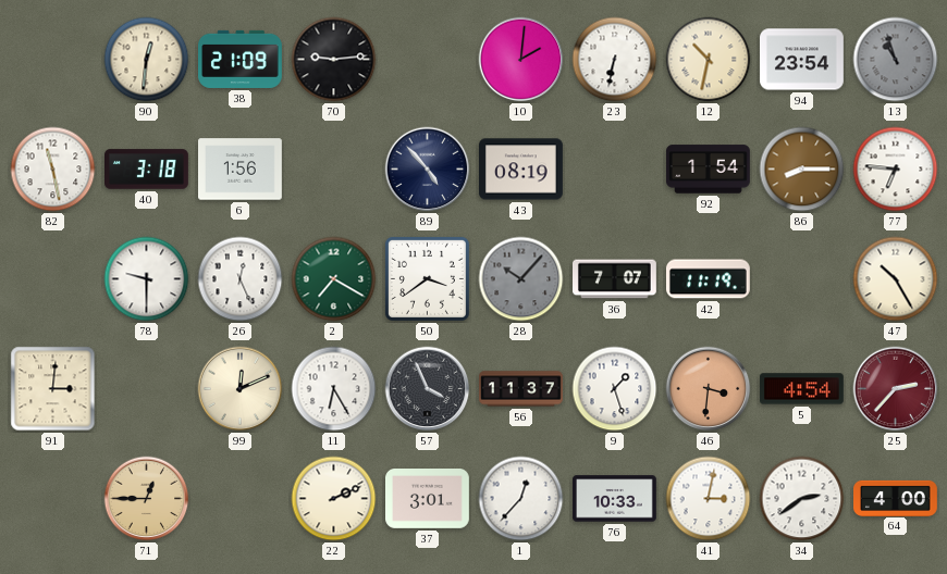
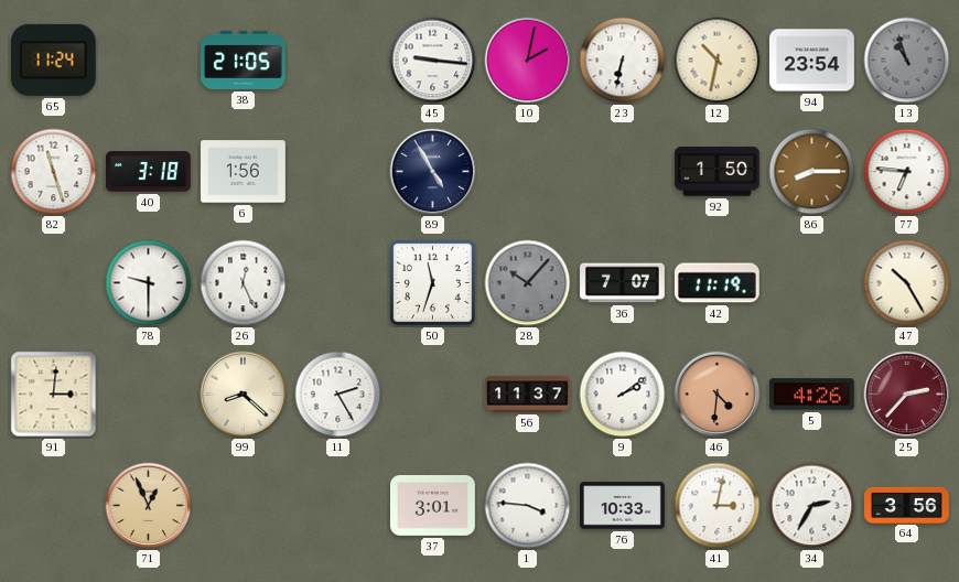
65: none -> 11:24 (53, 60)
90: 12:31 -> none (147, 60)
38: 21:09 -> 21:05 (244, 60)
70: 9:14 -> none (334, 60)
45: none -> 9:16 (433, 61)
10: 2:01 -> 2:02 (528, 61)
82: 11:28 -> 11:27 (54, 172)
89: 4:53 -> 4:55 (433, 172)
43: 08:19 -> none (521, 170)
92: 1:54 -> 1:50 (718, 172)
2: 7:20 -> none (334, 279)
50: 3:39 -> 11:33 (432, 282)
99: 12:11 -> 8:22 (244, 395)
11: 6:25 -> 2:25 (338, 395)
57: 3:56 -> none (428, 389)
9: 1:27 -> 2:09 (623, 395)
46: 3:31 -> 4:31 (718, 395)
5: 4:54 -> 4:26 (812, 395)
71: 12:45 -> 12:56 (149, 506)
22: 2:11 -> none (334, 499)
1: 12:37 -> 3:46 (528, 506)
34: 2:39 -> 2:35 (812, 506)
64: 4:00 -> 3:56 (907, 505)
